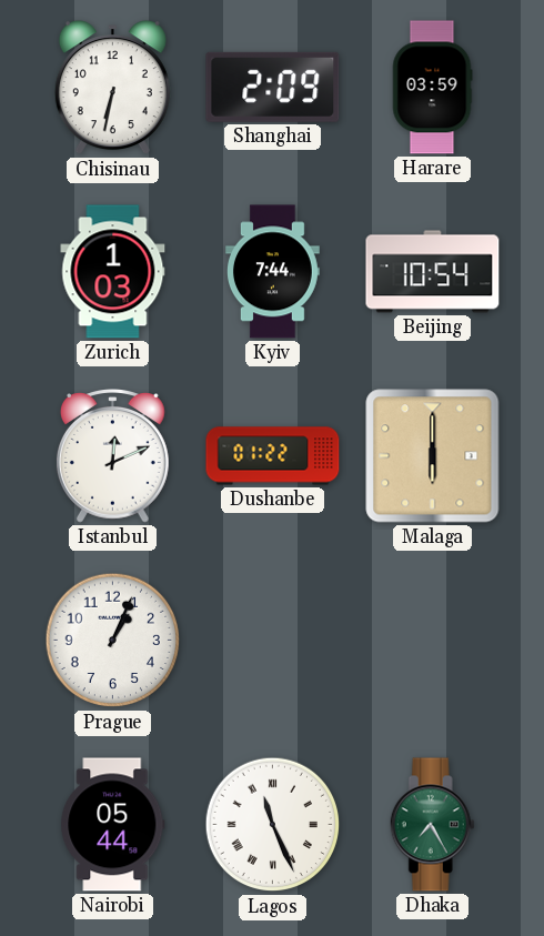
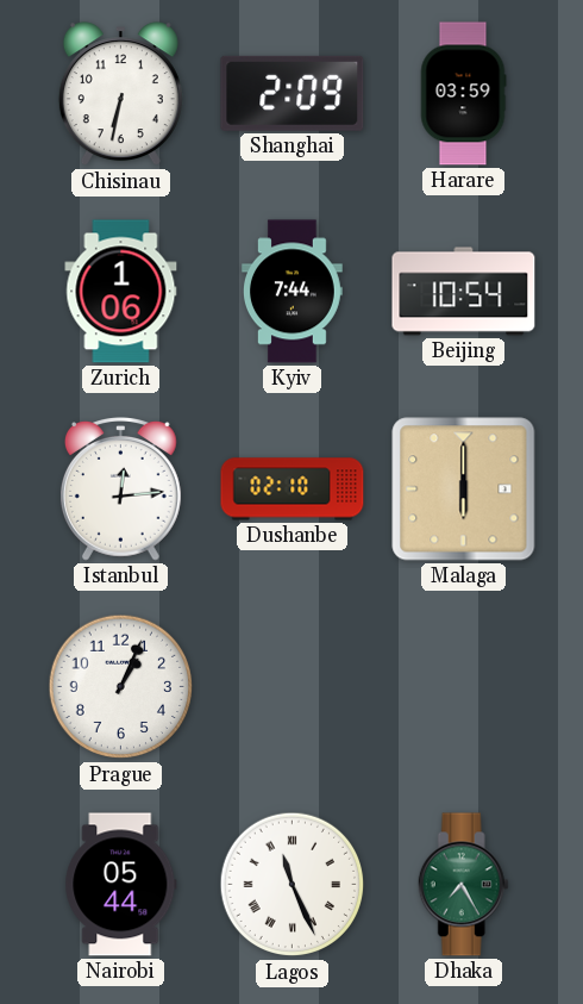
Zurich: 1:03 -> 1:06 (121, 292)
Istanbul: 12:11 -> 12:14 (120, 489)
Dushanbe: 01:22 -> 02:10 (293, 489)
